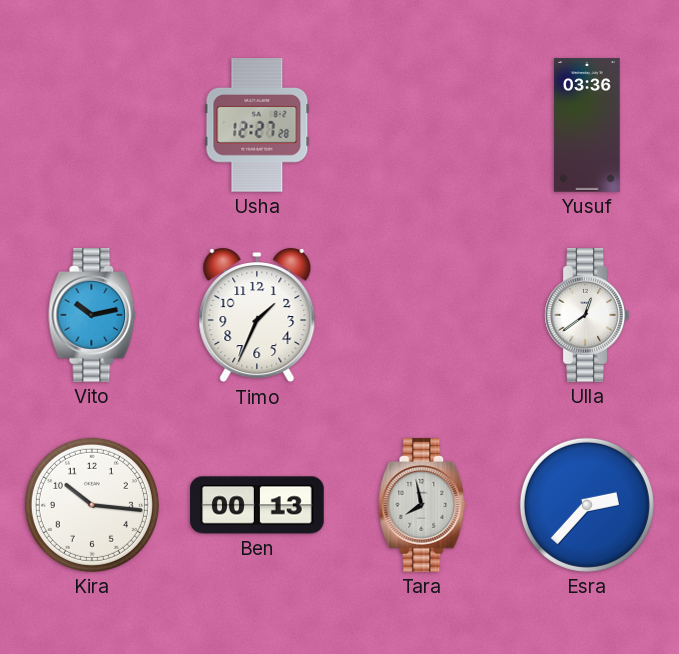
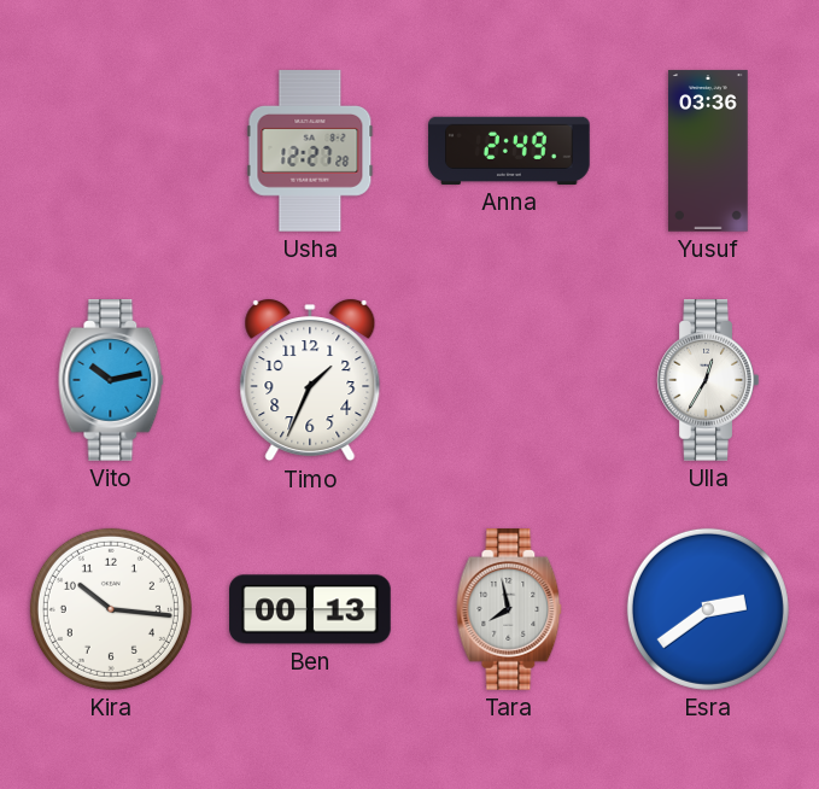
Anna: none -> 2:49 (509, 151)
Ulla: 12:39 -> 12:35 (708, 380)
Esra: 2:37 -> 2:39 (708, 609)
